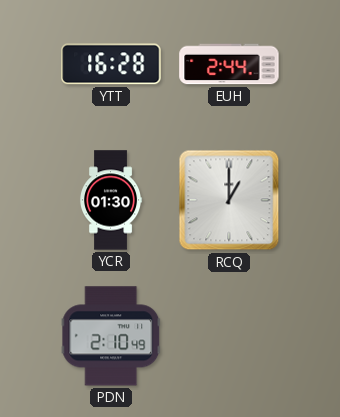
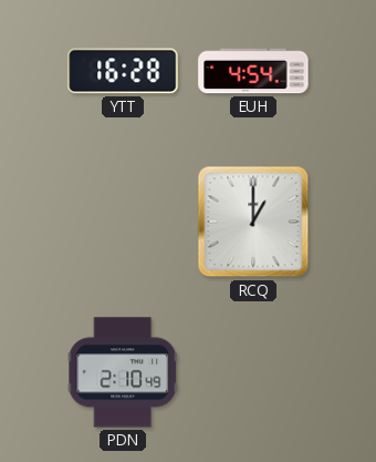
EUH: 2:44 -> 4:54 (253, 71)
YCR: 01:30 -> none (111, 200)
